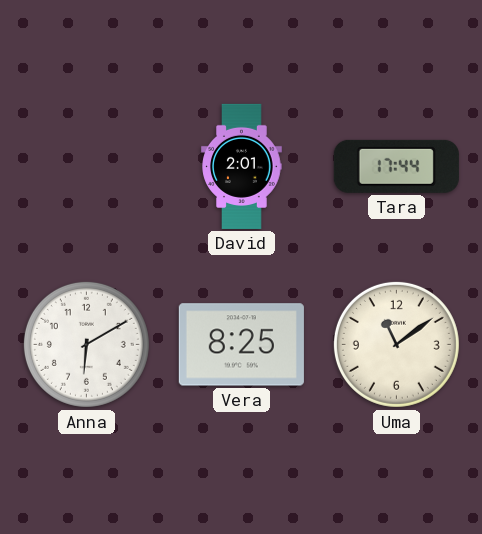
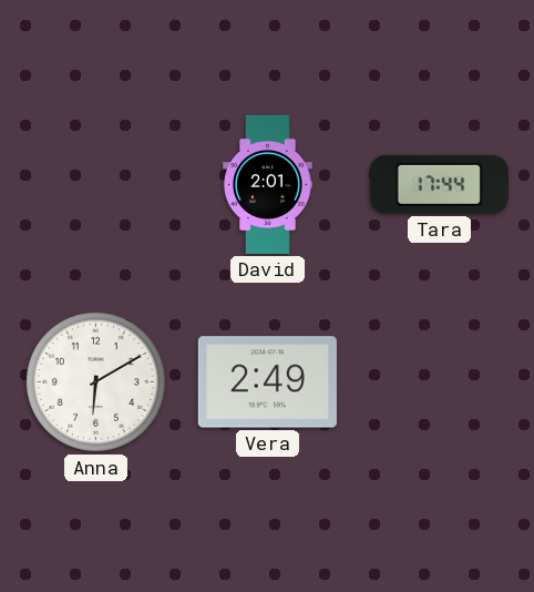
Vera: 8:25 -> 2:49 (267, 382)
Uma: 11:09 -> none (396, 344)
